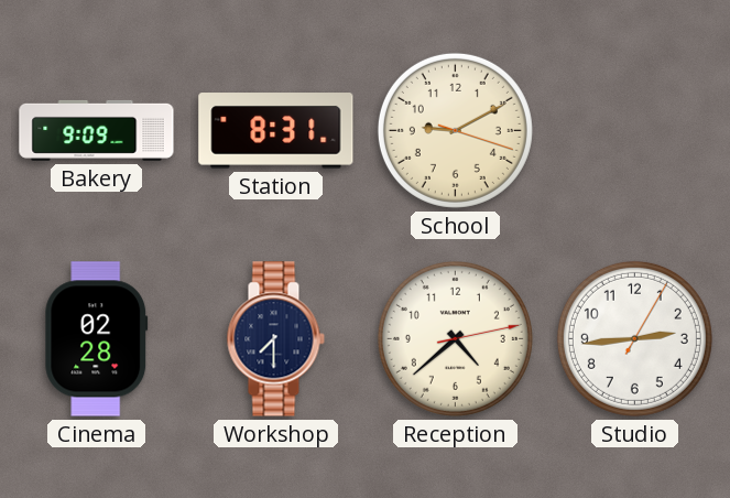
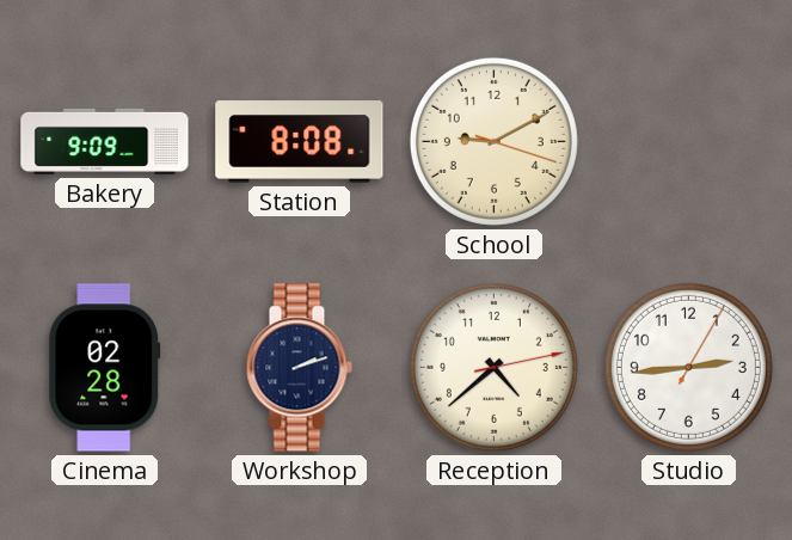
Station: 8:31 -> 8:08 (300, 142)
Workshop: 7:30 -> 2:12 (299, 368)
